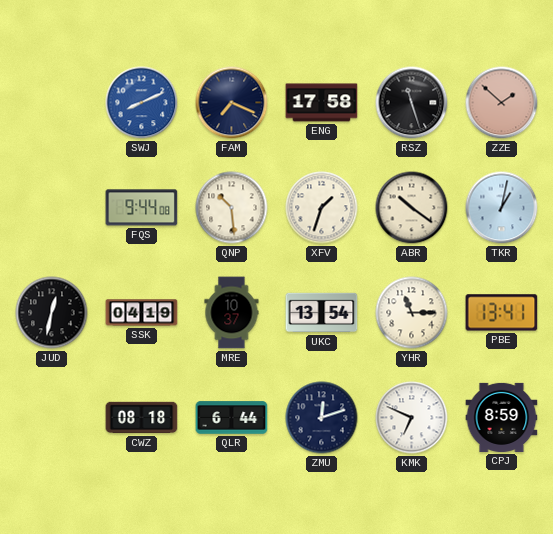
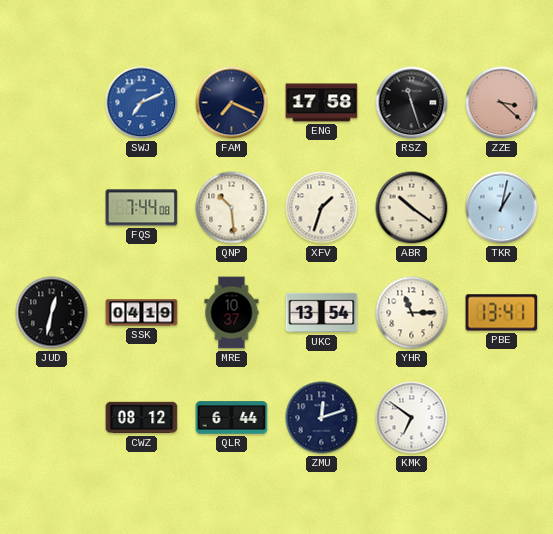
SWJ: 8:11 -> 7:11 (142, 103)
ZZE: 1:52 -> 3:22 (502, 103)
FQS: 9:44 -> 7:44 (142, 208)
CWZ: 08:18 -> 08:12 (142, 418)
KMK: 6:49 -> 6:51 (412, 418)
CPJ: 8:59 -> none (502, 417)
